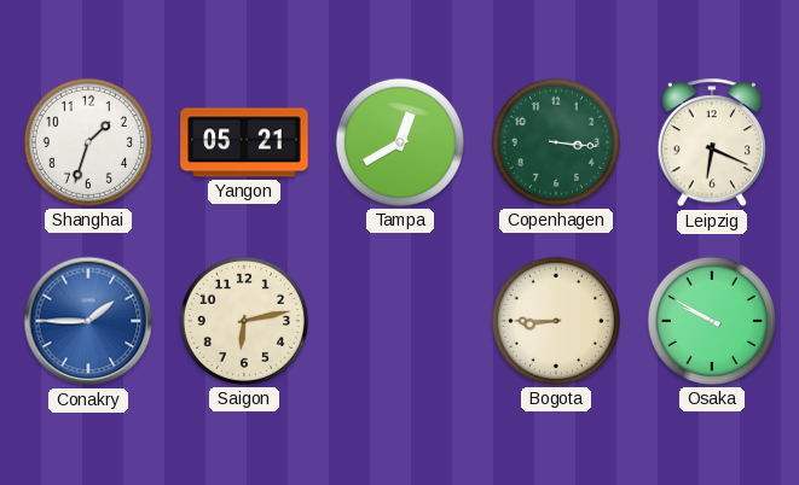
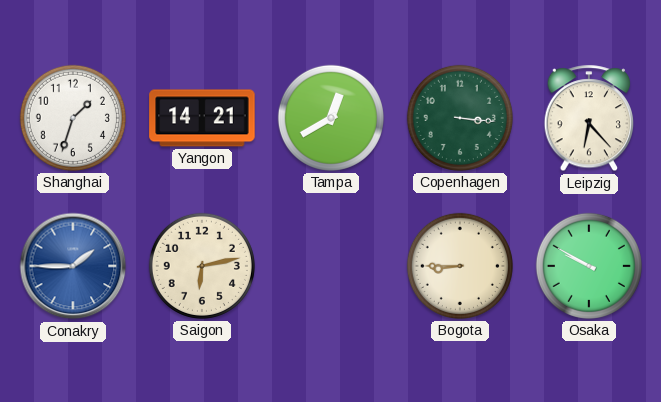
Yangon: 05:21 -> 14:21 (202, 118)
Leipzig: 6:19 -> 6:23 (589, 119)
